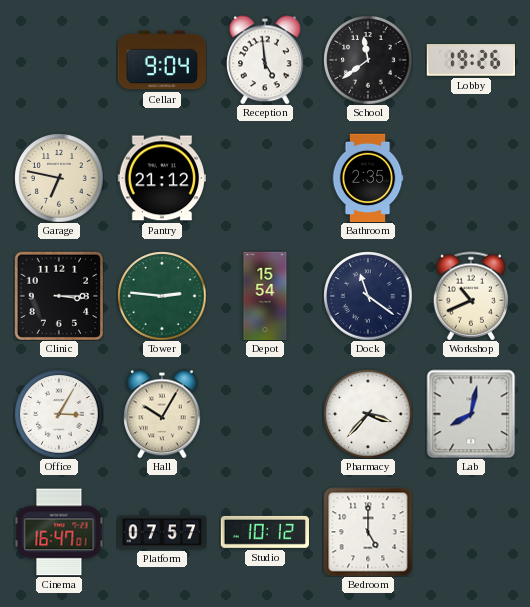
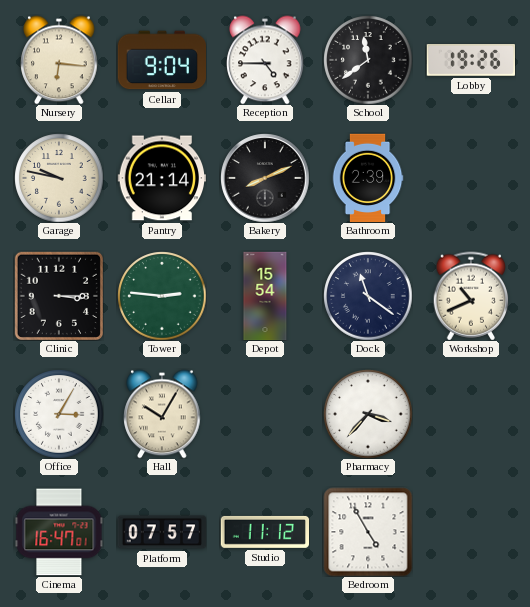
Nursery: none -> 6:16 (59, 60)
Reception: 4:59 -> 4:45 (265, 60)
Garage: 6:47 -> 9:47 (59, 178)
Pantry: 21:12 -> 21:14 (161, 178)
Bakery: none -> 8:11 (265, 178)
Bathroom: 2:35 -> 2:39 (368, 178)
Lab: 8:02 -> none (471, 414)
Studio: 10:12 -> 11:12 (264, 532)
Bedroom: 5:00 -> 4:55 (368, 532)
